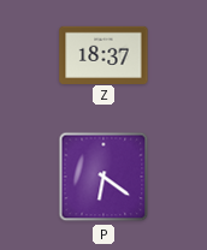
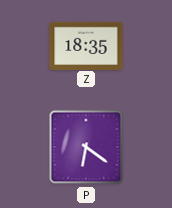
Z: 18:37 -> 18:35 (86, 45)
